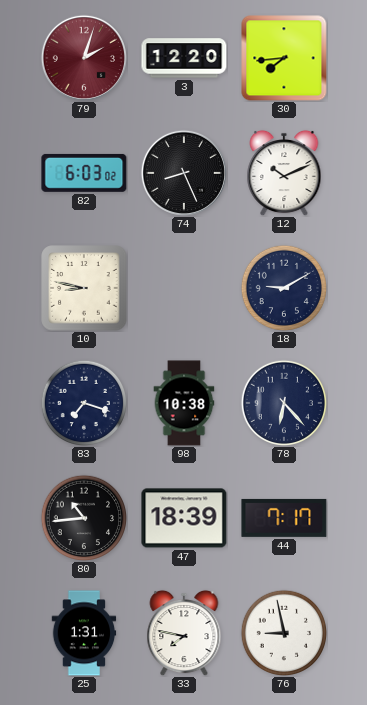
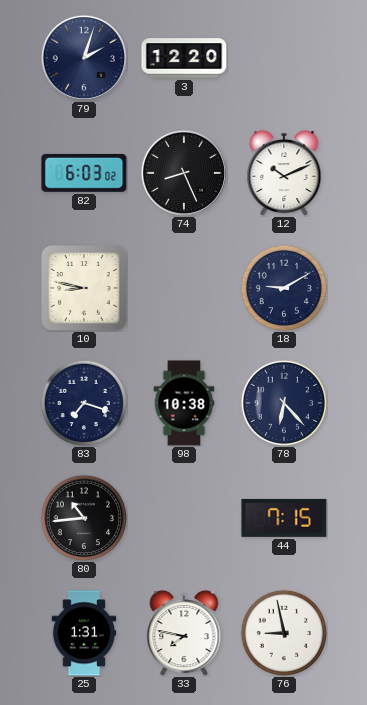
79 dial: burgundy -> navy (84, 58)
30: 7:44 -> none (284, 58)
47: 18:39 -> none (184, 518)
44: 7:17 -> 7:15 (284, 518)
